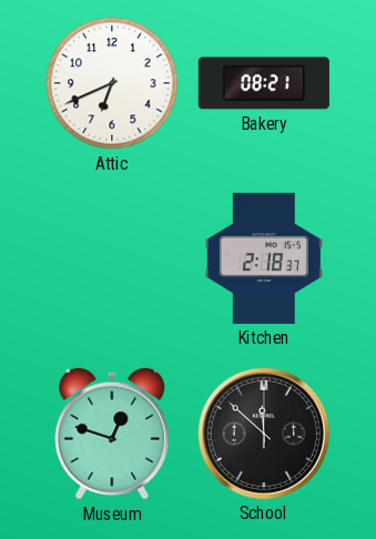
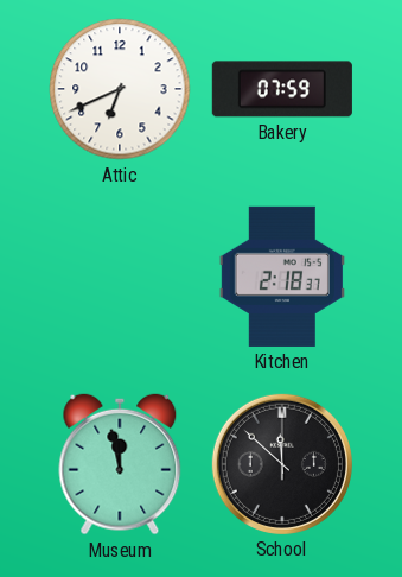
Bakery: 08:21 -> 07:59 (282, 89)
Museum: 12:48 -> 11:58 (120, 464)
